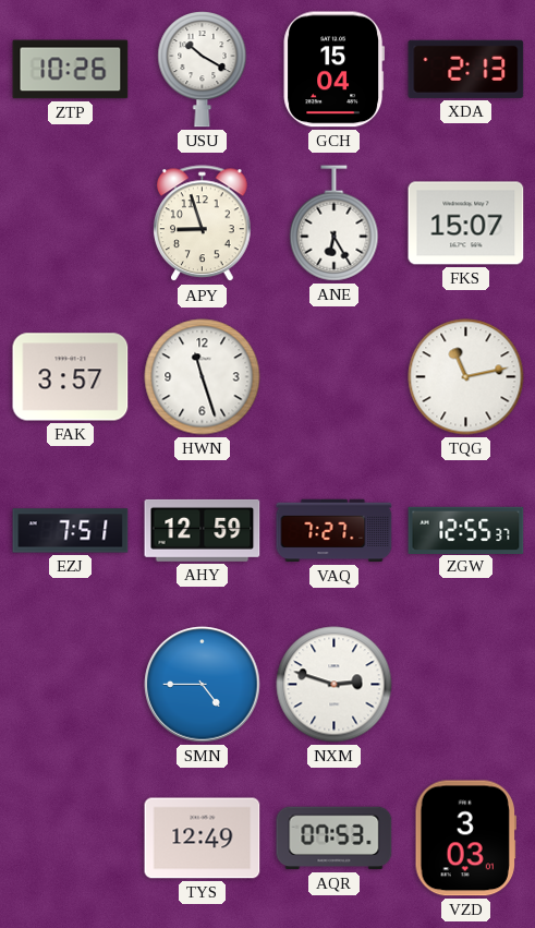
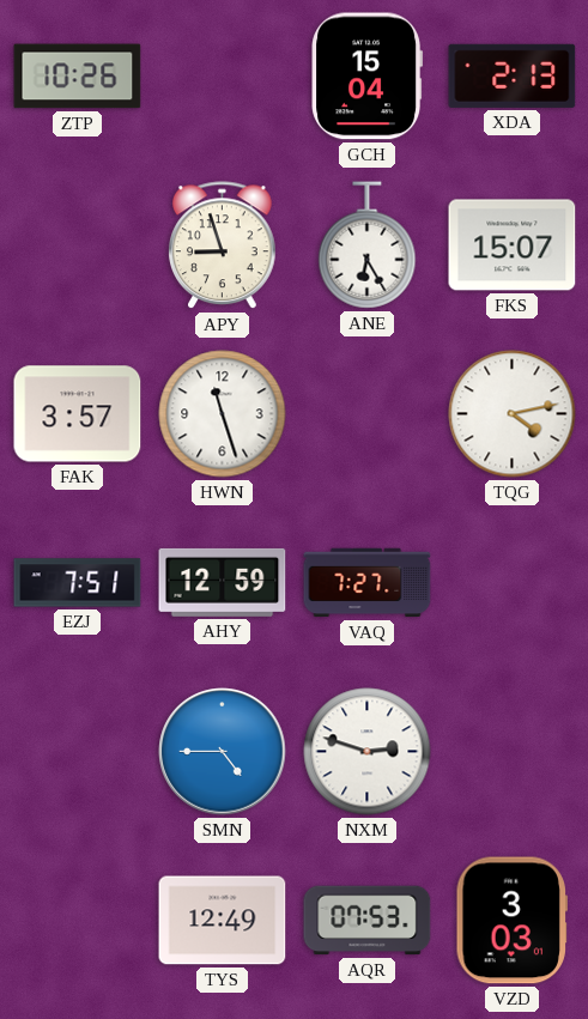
USU: 10:20 -> none (203, 70)
TQG: 11:13 -> 4:13 (513, 414)
ZGW: 12:55 -> none (466, 530)
